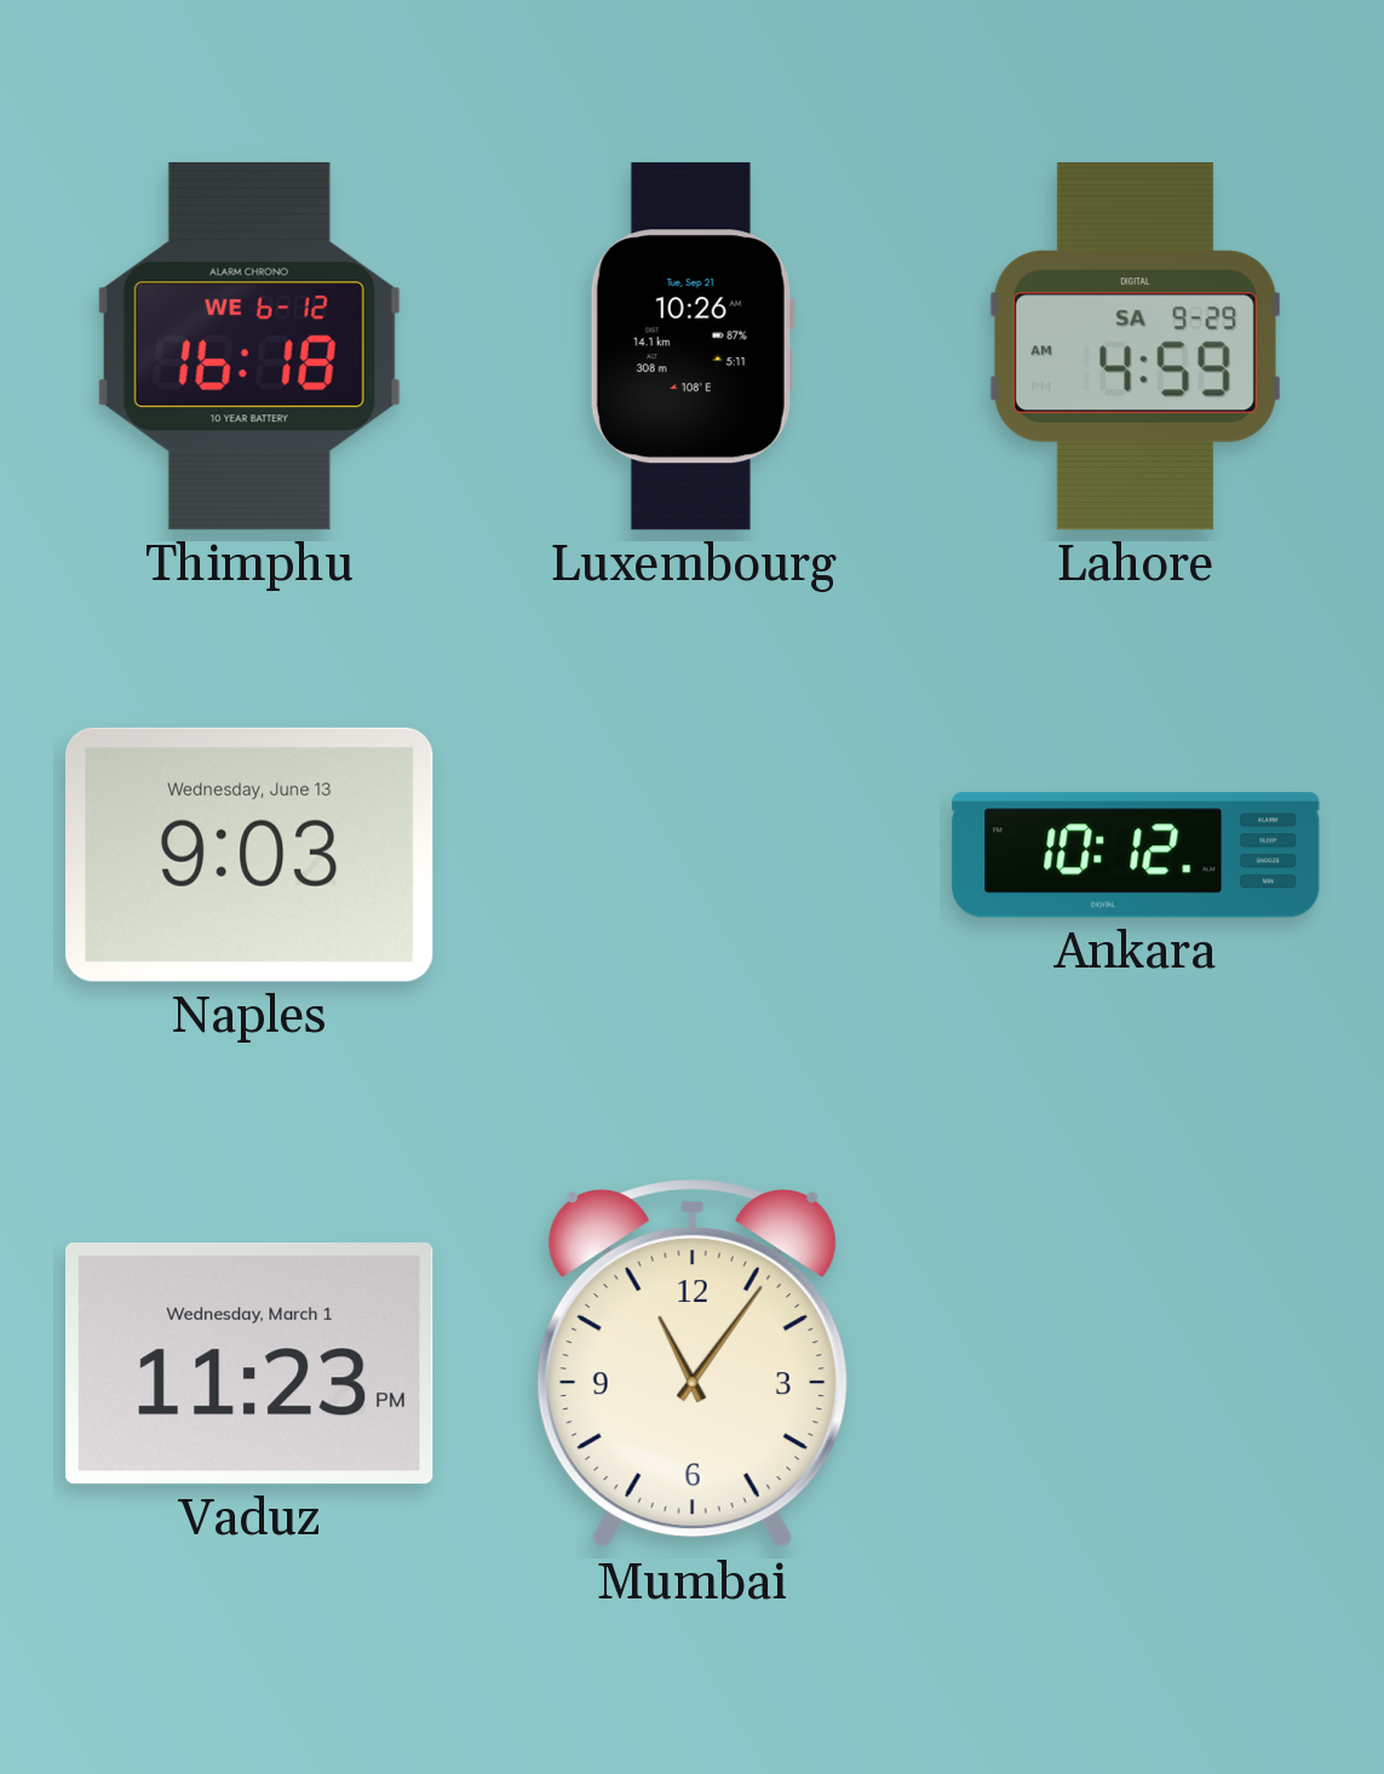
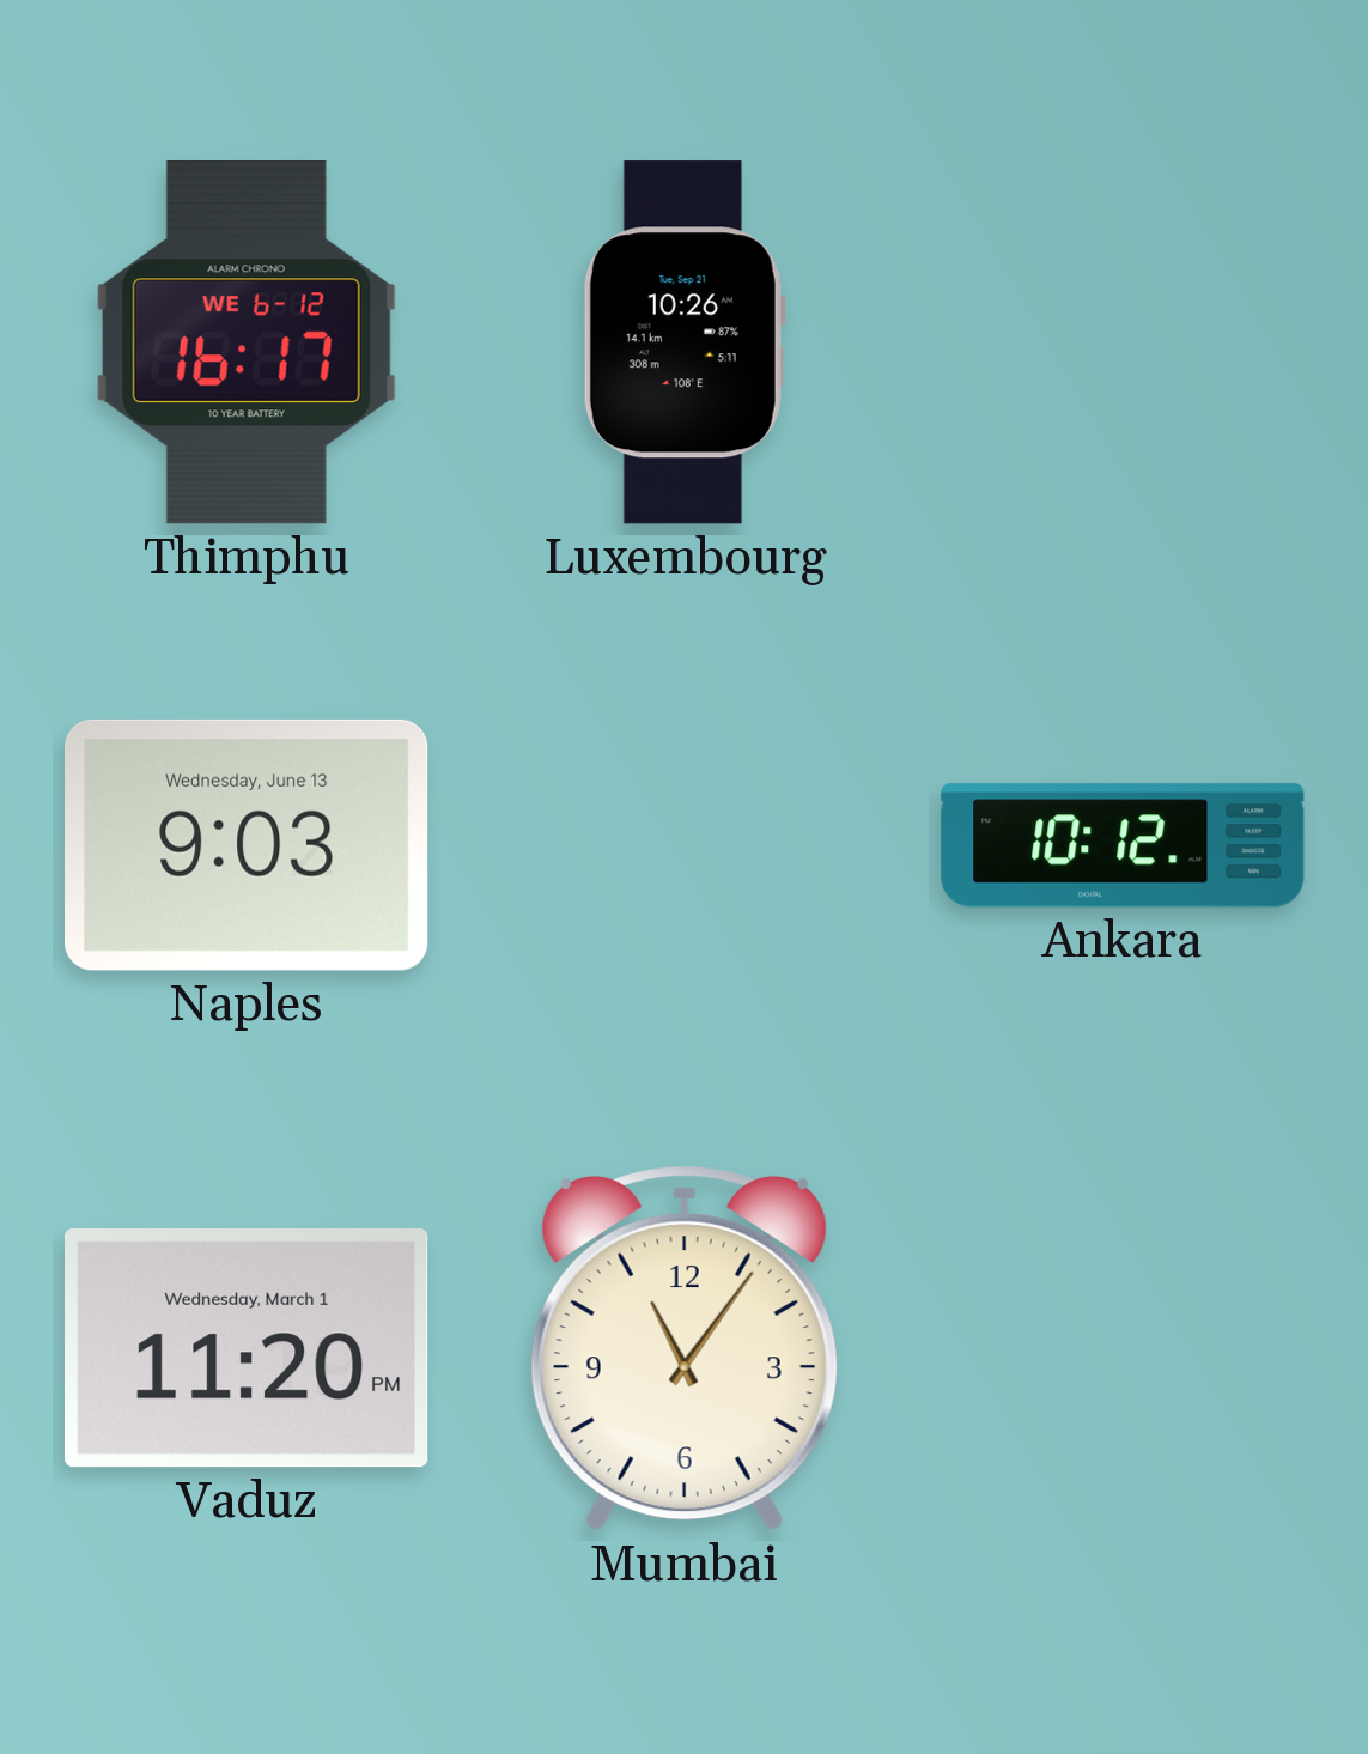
Thimphu: 16:18 -> 16:17 (247, 344)
Lahore: 4:59 -> none (1135, 346)
Vaduz: 11:23 -> 11:20 (247, 1349)
